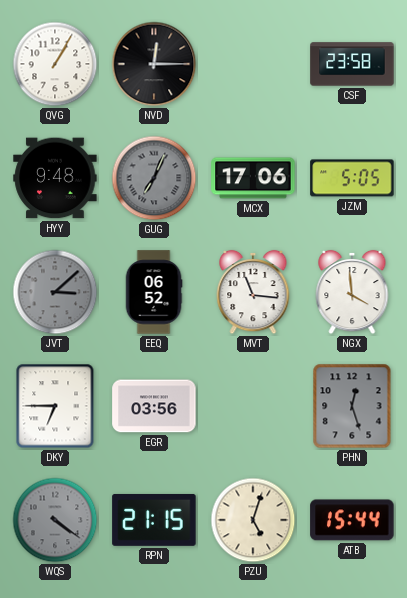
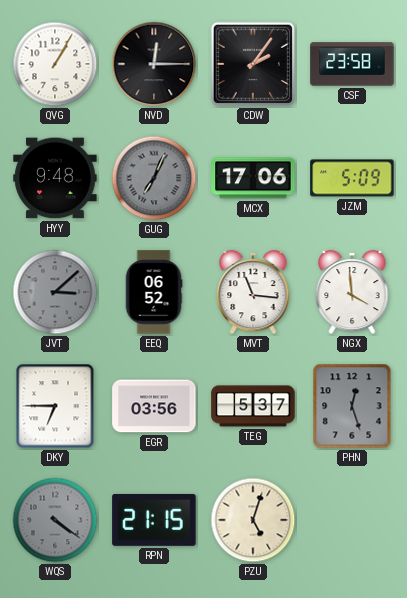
CDW: none -> 2:06 (253, 64)
JZM: 5:05 -> 5:09 (352, 178)
TEG: none -> 5:37 (253, 406)
ATB: 15:44 -> none (352, 520)
